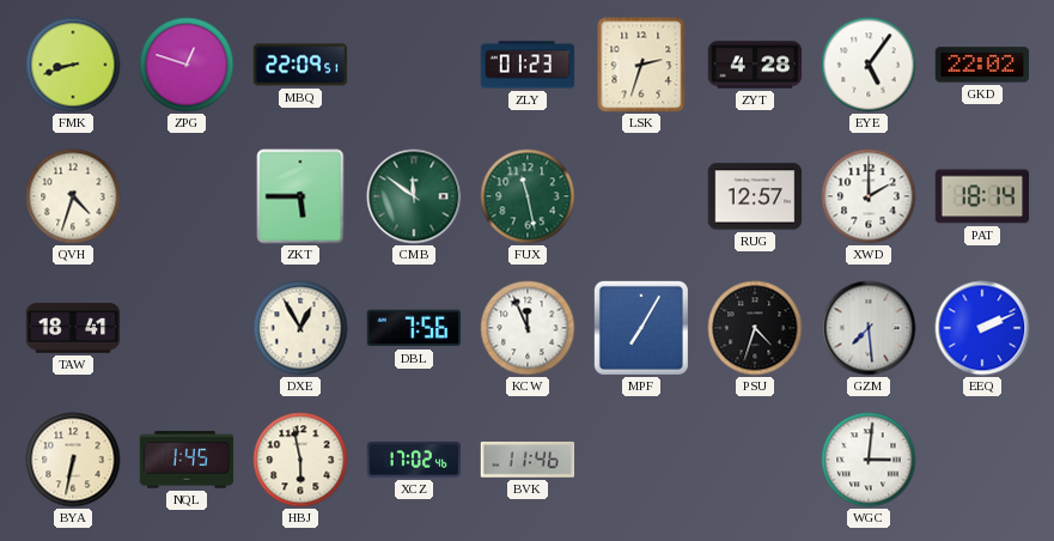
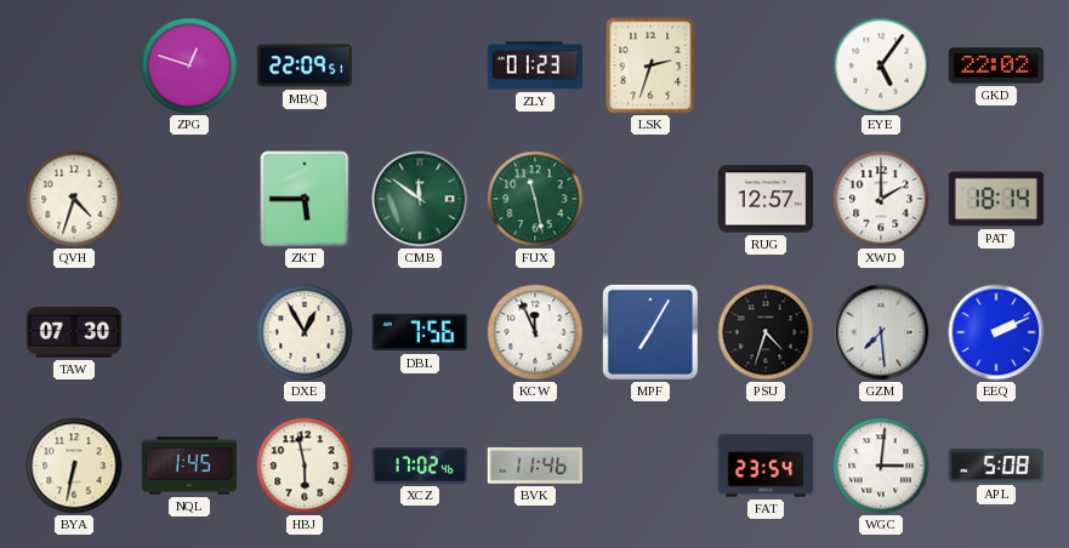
FMK: 8:42 -> none (73, 65)
ZYT: 4:28 -> none (755, 65)
TAW: 18:41 -> 07:30 (74, 332)
FAT: none -> 23:54 (766, 466)
APL: none -> 5:08 (996, 466)
